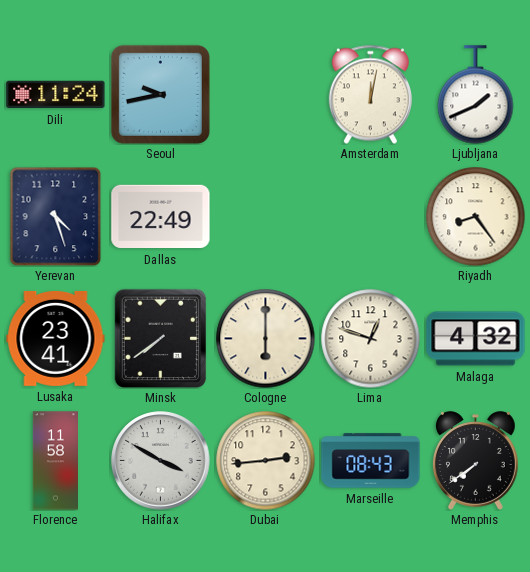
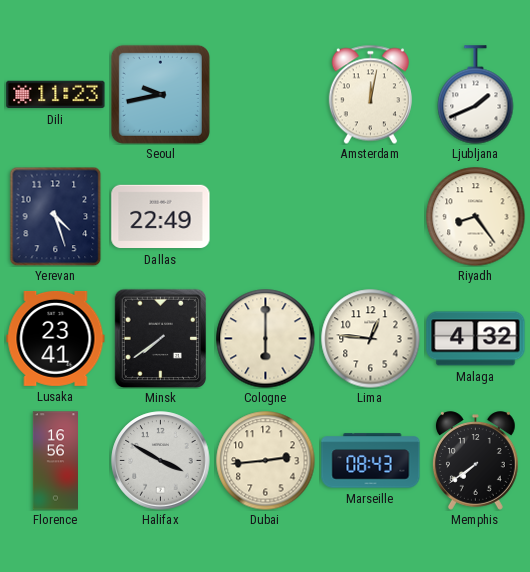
Dili: 11:24 -> 11:23 (56, 95)
Lima: 12:48 -> 12:46 (371, 339)
Florence: 11:58 -> 16:56 (55, 461)
